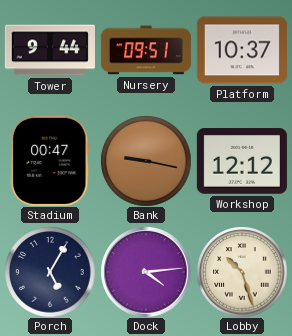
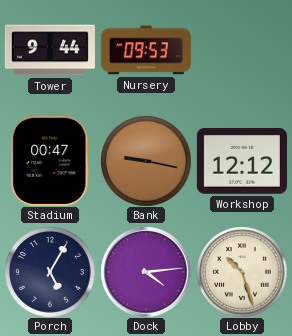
Nursery: 09:51 -> 09:53 (146, 50)
Platform: 10:37 -> none (242, 50)
